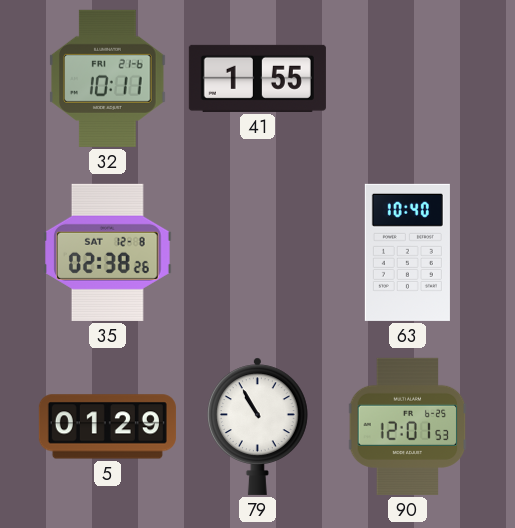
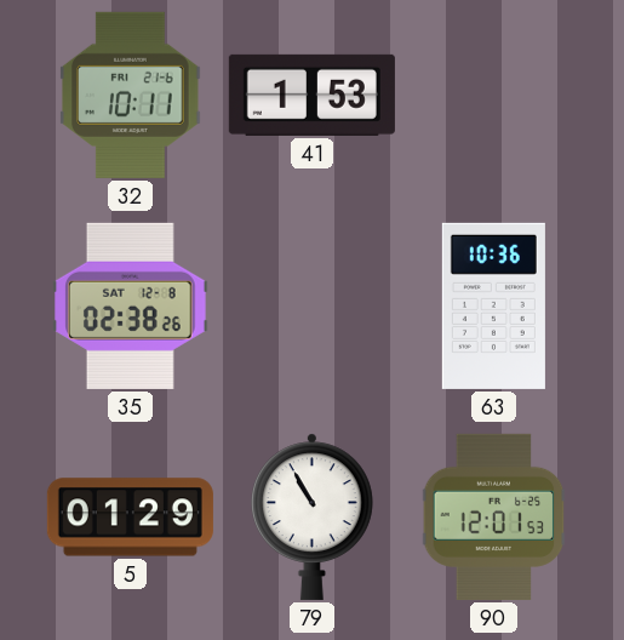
41: 1:55 -> 1:53 (311, 95)
63: 10:40 -> 10:36 (493, 305)
